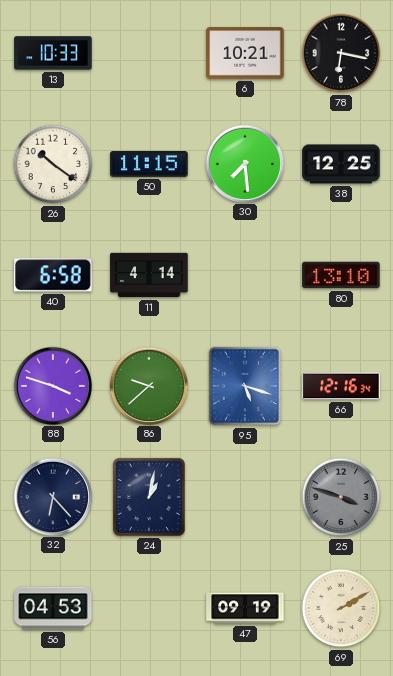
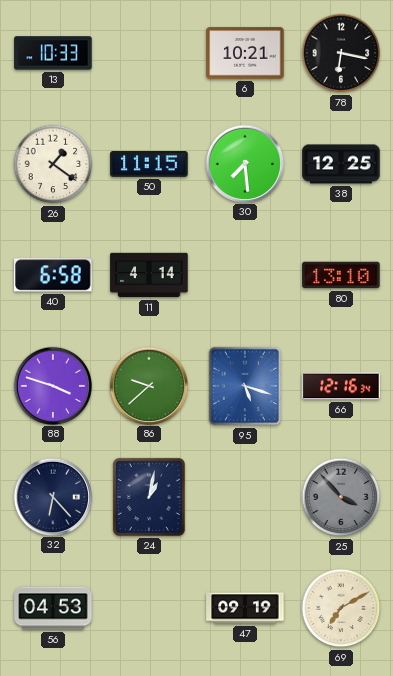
26: 10:21 -> 1:21 (53, 164)
25: 3:48 -> 3:53 (341, 497)
69: 2:10 -> 7:10 (341, 608)
